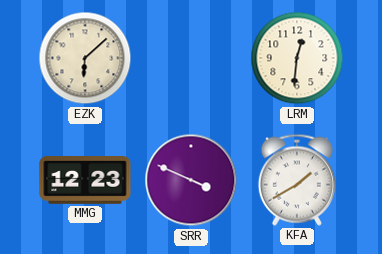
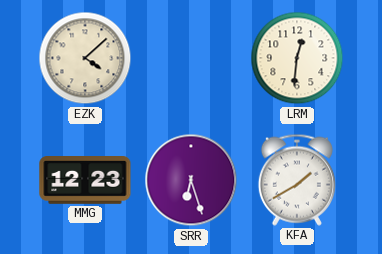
EZK: 6:08 -> 4:08 (85, 58)
SRR: 3:49 -> 6:27 (191, 180)
